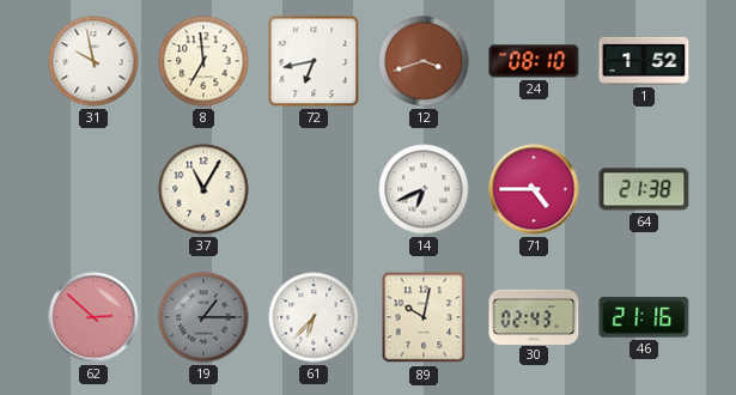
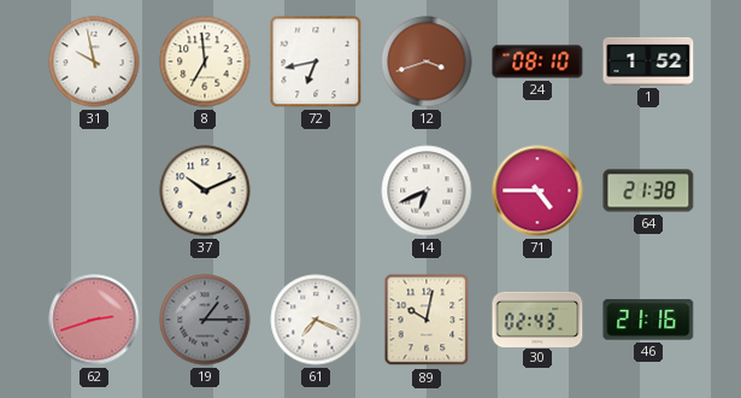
37: 11:05 -> 10:11 (205, 191)
62: 2:52 -> 2:42 (94, 320)
61: 6:37 -> 7:19 (316, 320)
